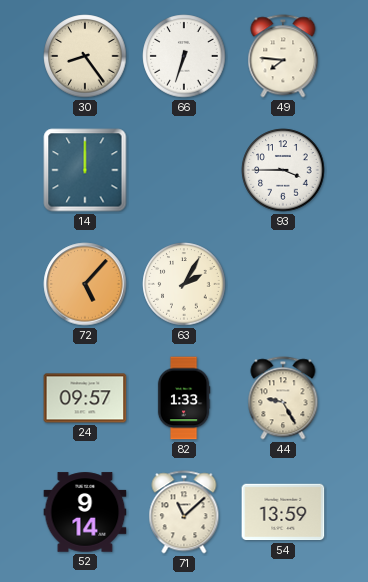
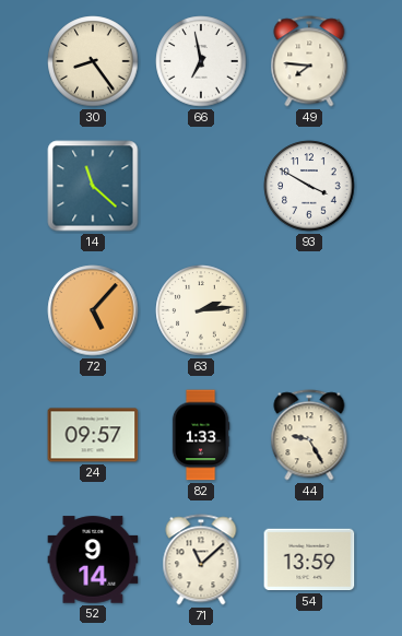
66: 6:33 -> 6:58 (201, 61)
14: 12:00 -> 11:22 (93, 186)
93: 3:45 -> 3:50 (309, 186)
63: 2:05 -> 2:14 (201, 310)
